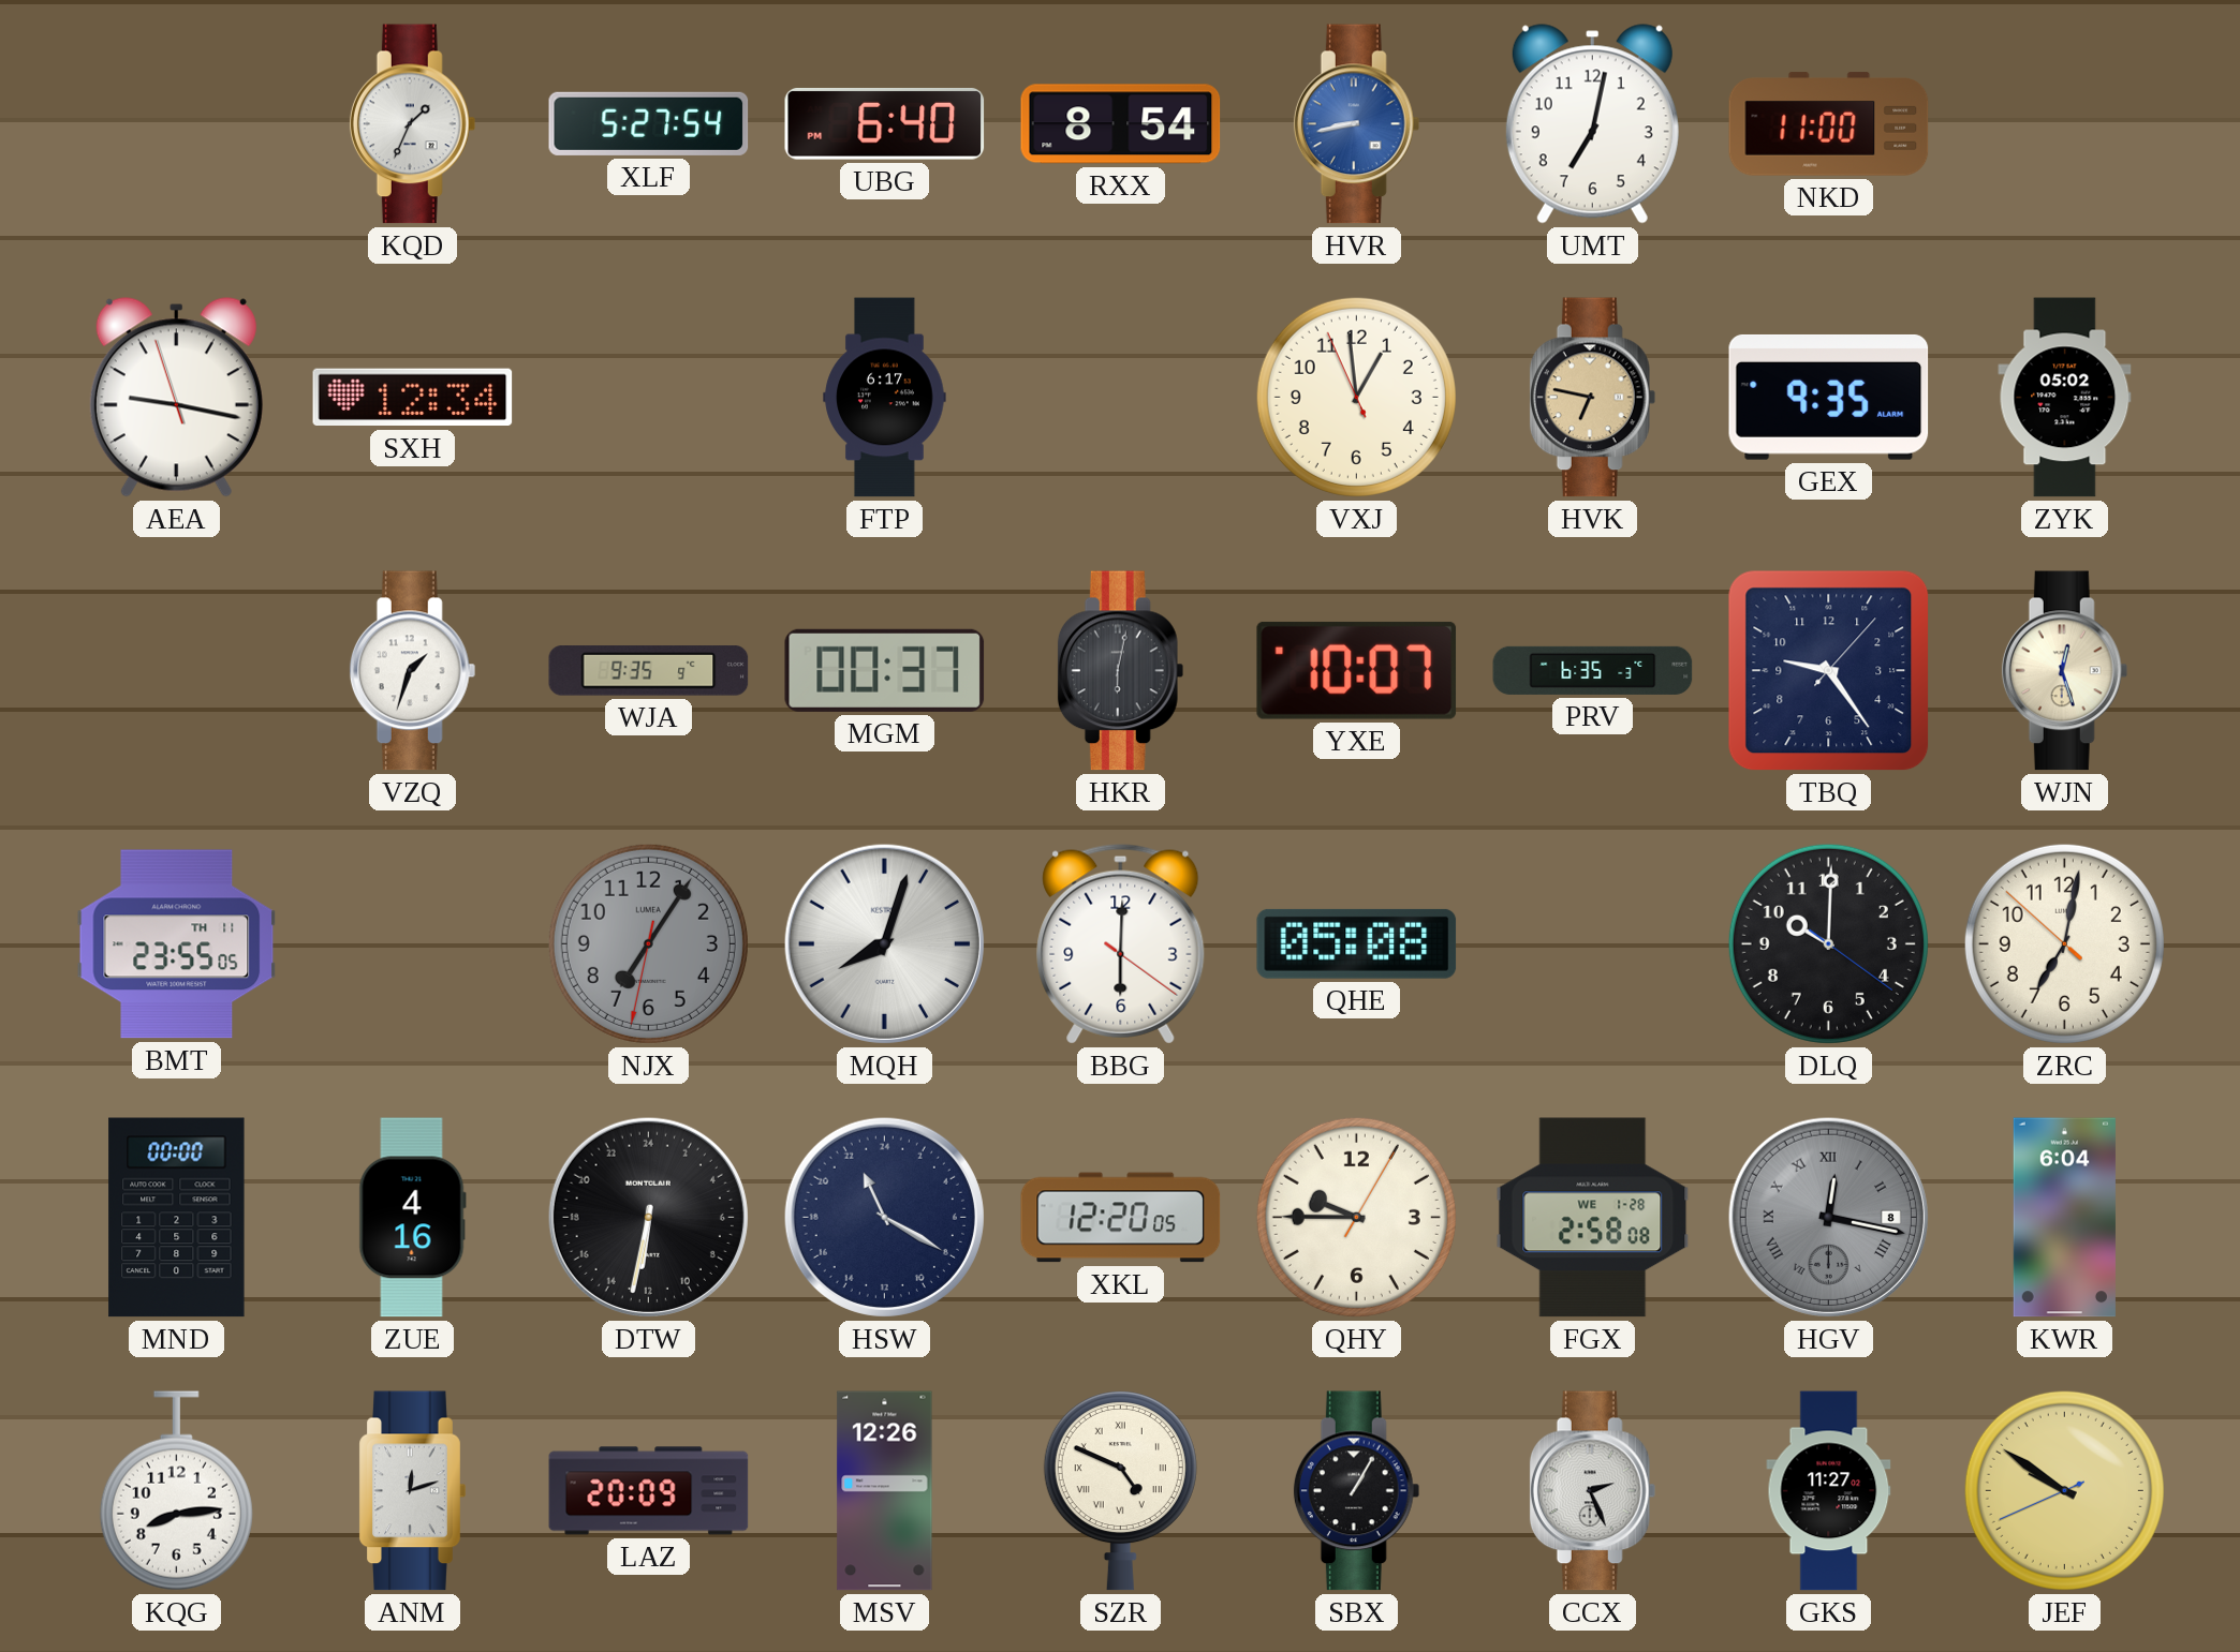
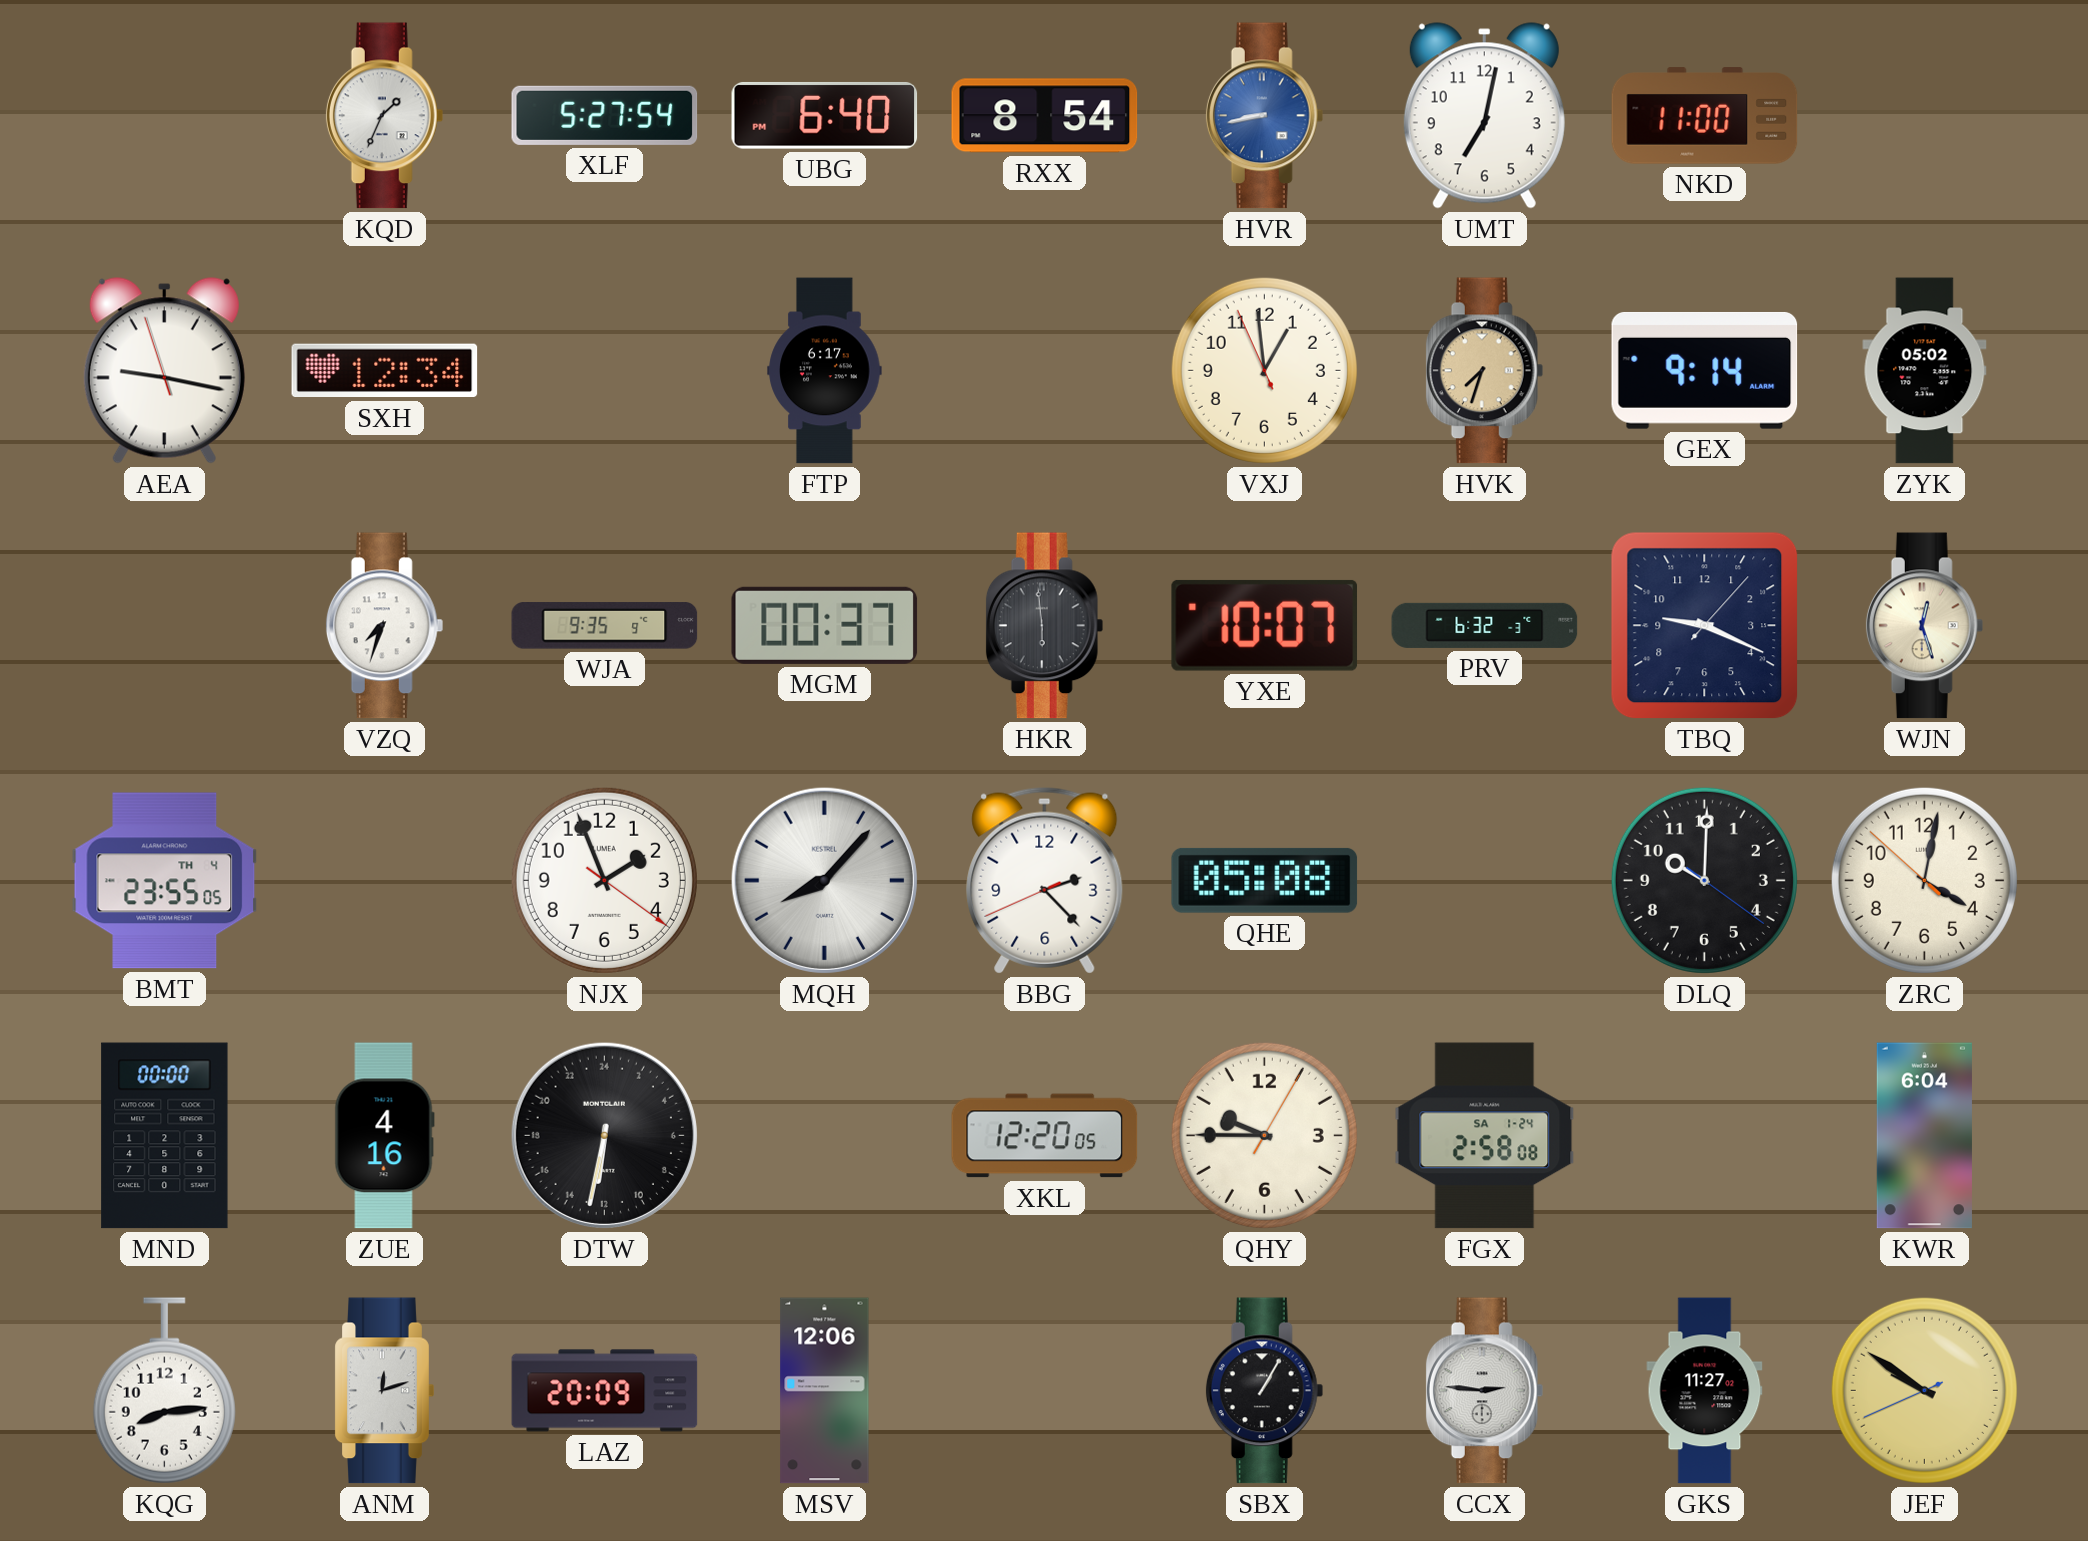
HVK: 6:47 -> 7:33 (1485, 371)
GEX: 9:35 -> 9:14 (1705, 370)
VZQ: 1:33 -> 7:33 (385, 626)
HKR: 6:02 -> 5:59 (1045, 626)
PRV: 6:35 -> 6:32 (1485, 625)
TBQ: 9:24 -> 9:19 (1705, 626)
BMT date: TH 11 -> TH 4 (165, 881)
NJX: 7:05 -> 1:56 (604, 880)
NJX dial: grey -> white (604, 880)
MQH: 8:03 -> 8:07 (824, 880)
BBG: 6:00 -> 2:22 (1045, 880)
ZRC: 7:01 -> 4:01 (1924, 880)
HSW: 22:20 -> none (884, 1217)
FGX date: WE 1-28 -> SA 1-24 (1485, 1136)
HGV: 12:17 -> none (1828, 1217)
MSV: 12:26 -> 12:06 (825, 1391)
SZR: 4:49 -> none (1120, 1490)
CCX: 2:26 -> 2:46 (1485, 1391)
